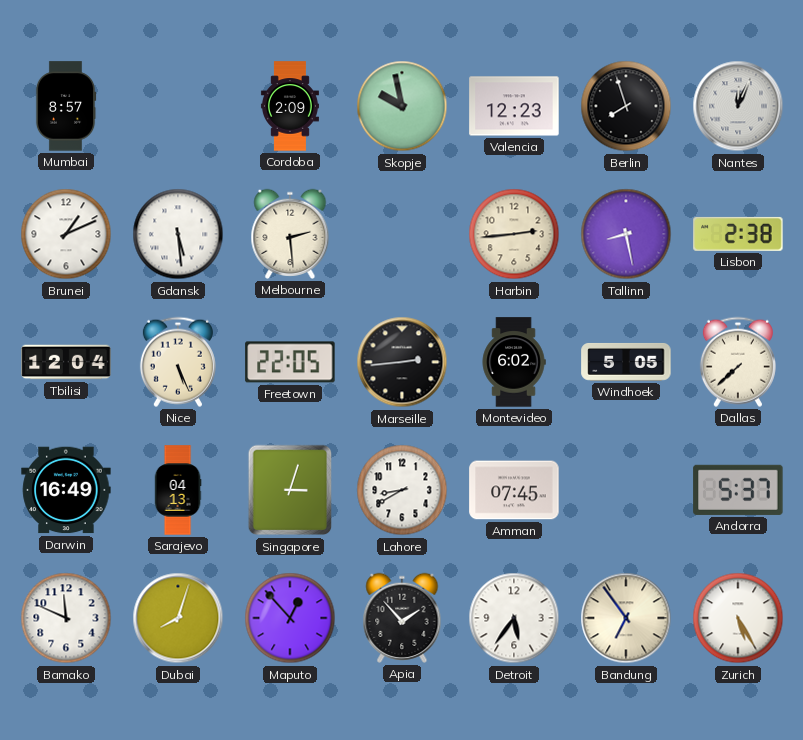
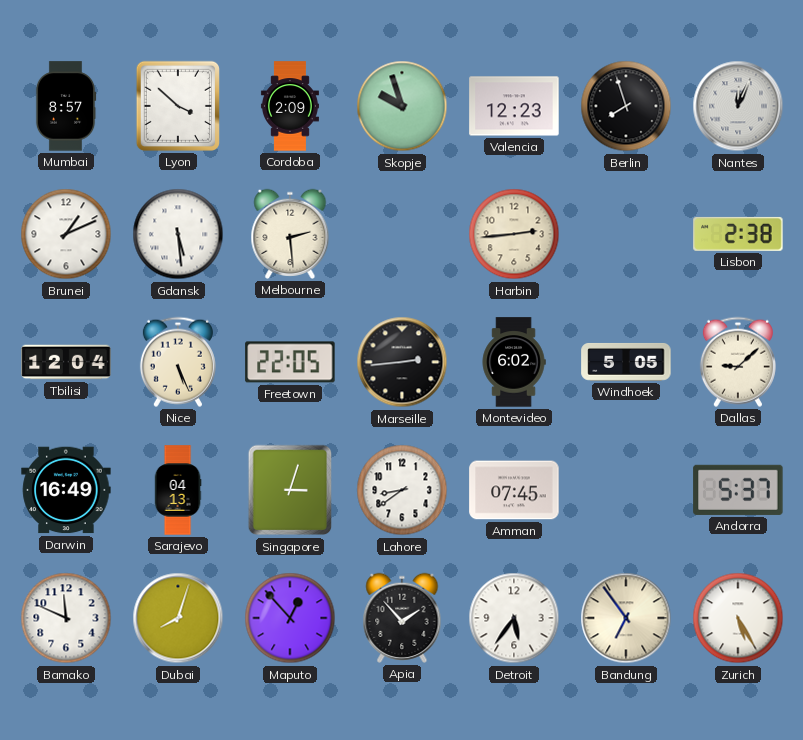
Lyon: none -> 3:52 (178, 106)
Skopje: 9:58 -> 9:57 (402, 106)
Tallinn: 8:28 -> none (626, 234)
Dallas: 7:38 -> 9:08 (738, 362)
Lahore: 8:40 -> 8:39 (402, 490)
